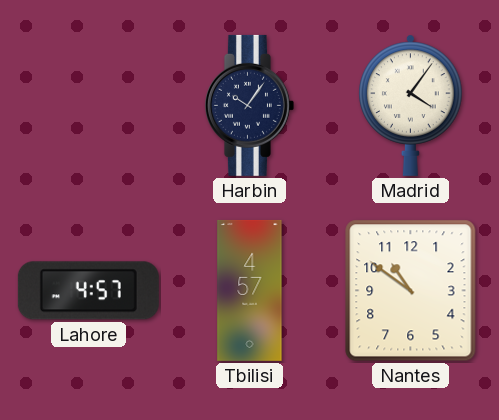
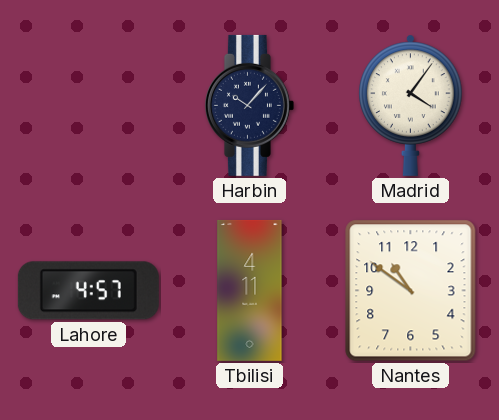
Harbin: 10:06 -> 10:07 (249, 105)
Tbilisi: 4:57 -> 4:11 (250, 290)
